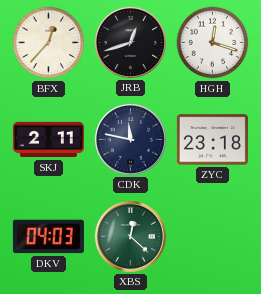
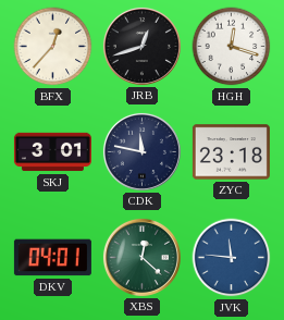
SKJ: 2:11 -> 3:01 (52, 152)
DKV: 04:03 -> 04:01 (52, 258)
JVK: none -> 11:46 (232, 258)
